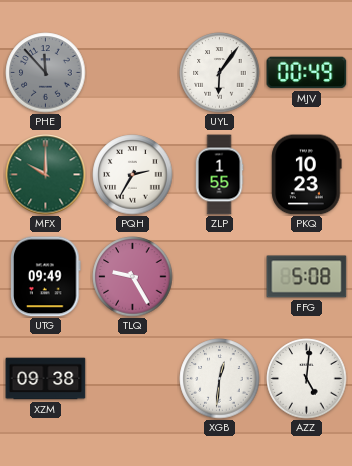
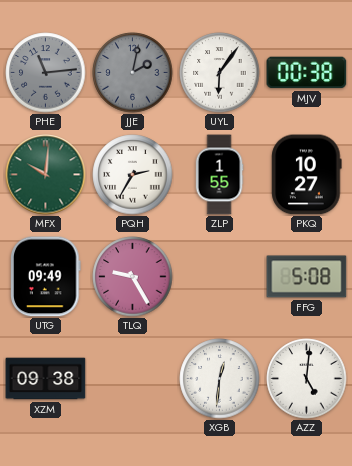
PHE: 11:53 -> 11:14 (46, 73)
JJE: none -> 2:02 (133, 73)
MJV: 00:49 -> 00:38 (307, 73)
MFX: 10:00 -> 10:01 (46, 175)
PKQ: 10:23 -> 10:27 (307, 175)
